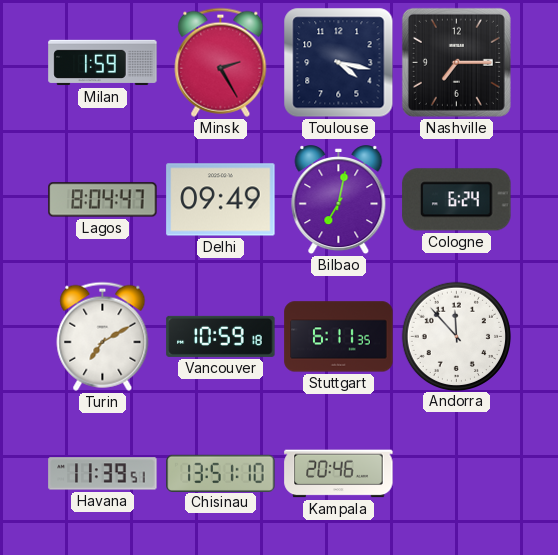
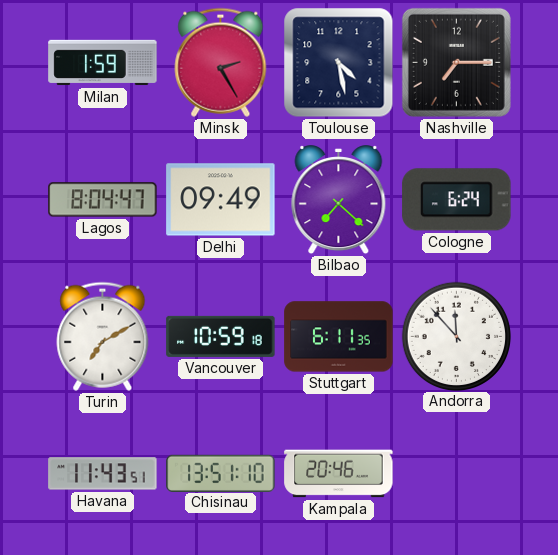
Toulouse: 4:17 -> 4:28 (339, 63)
Bilbao: 7:02 -> 7:22 (339, 200)
Havana: 11:39 -> 11:43 (103, 474)
